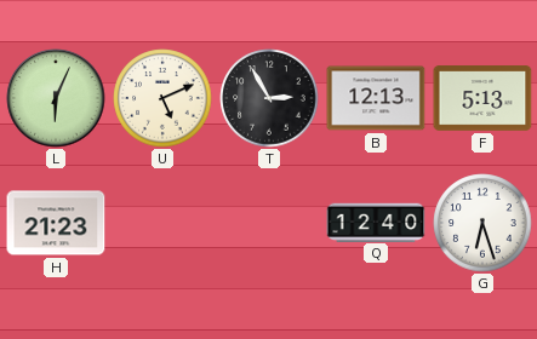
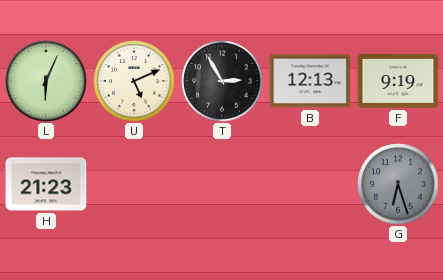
F: 5:13 -> 9:19 (398, 81)
Q: 12:40 -> none (376, 222)
G dial: white -> grey (398, 184)
